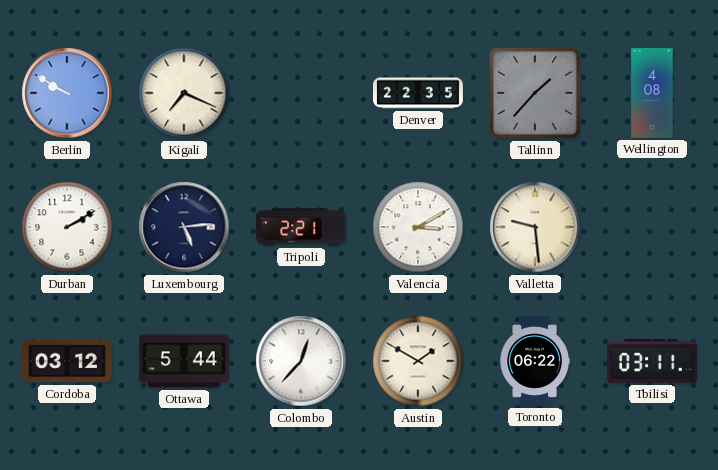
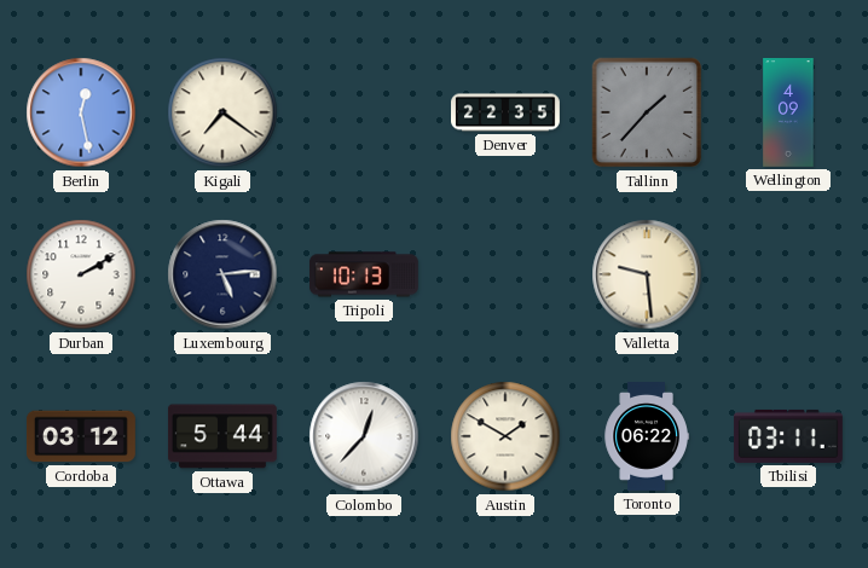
Berlin: 9:50 -> 12:28 (81, 112)
Kigali: 7:19 -> 7:21 (222, 112)
Wellington: 4:08 -> 4:09 (788, 114)
Tripoli: 2:21 -> 10:13 (364, 274)
Valencia: 3:10 -> none (418, 227)
